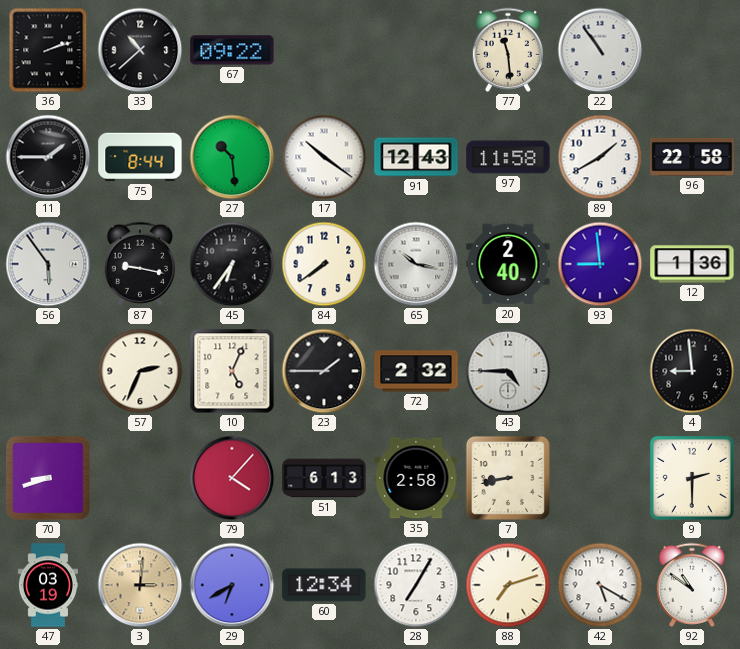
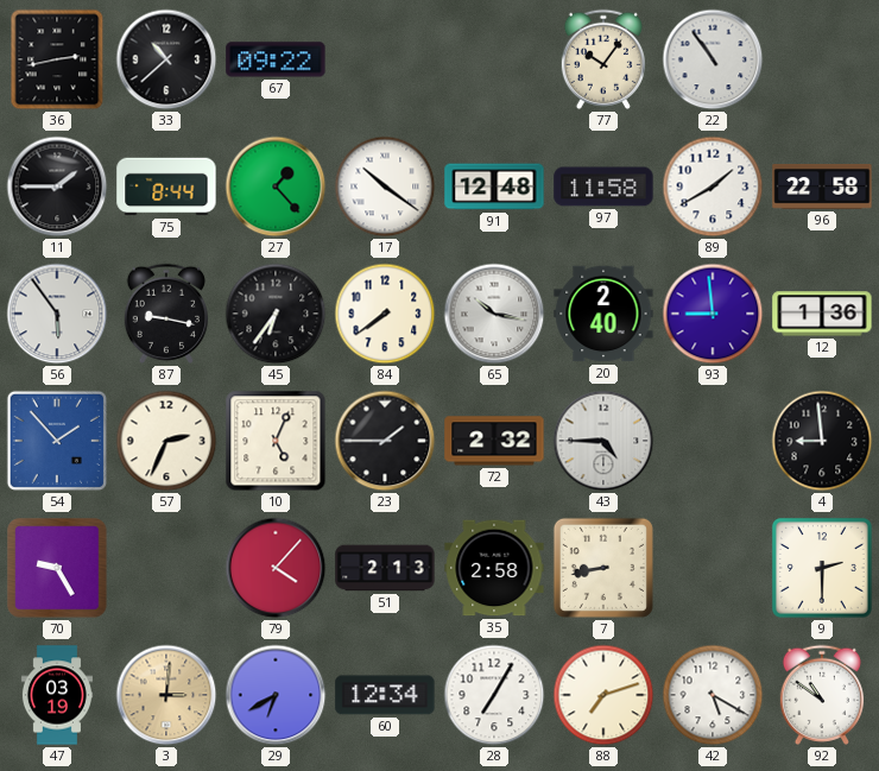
36: 2:12 -> 2:43 (57, 59)
77: 11:29 -> 10:06 (603, 59)
27: 10:29 -> 1:23 (276, 187)
91: 12:43 -> 12:48 (494, 187)
54: none -> 1:53 (57, 441)
70: 8:42 -> 9:25 (57, 568)
51: 6:13 -> 2:13 (385, 568)
